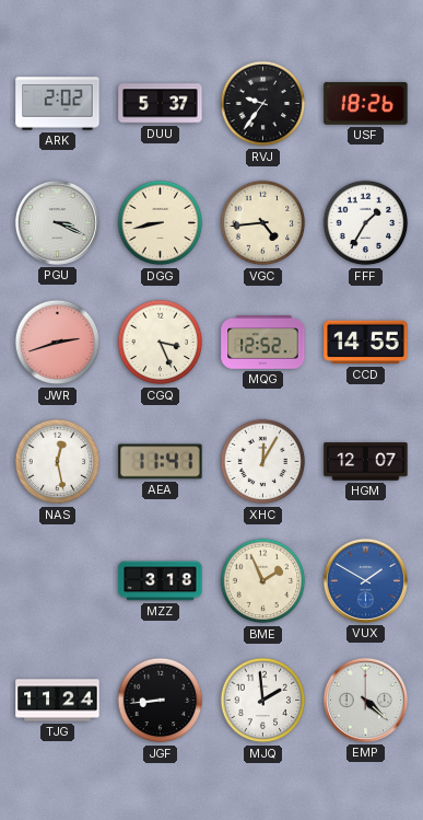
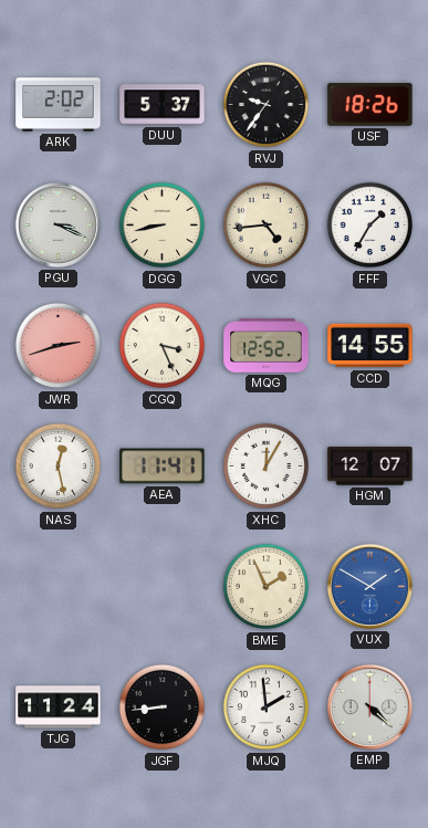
MZZ: 3:18 -> none (161, 581)
